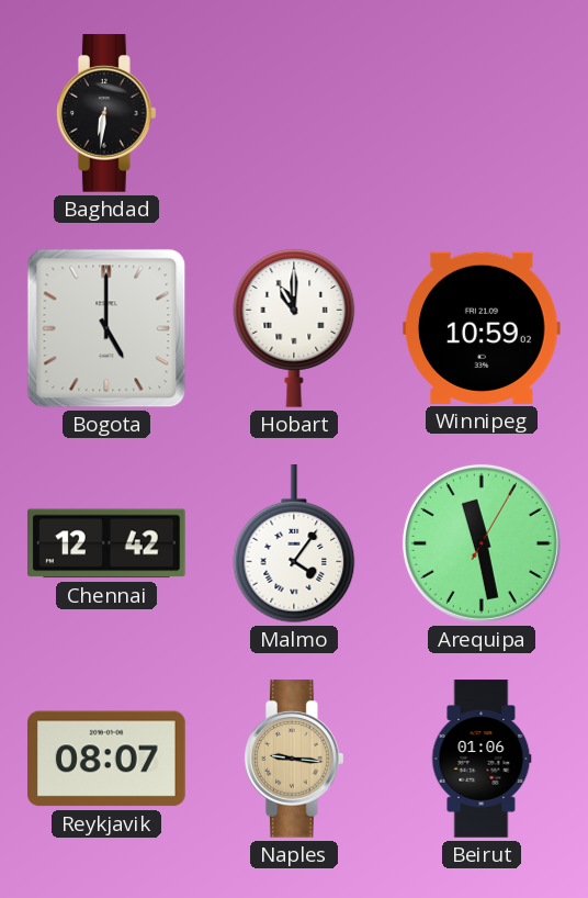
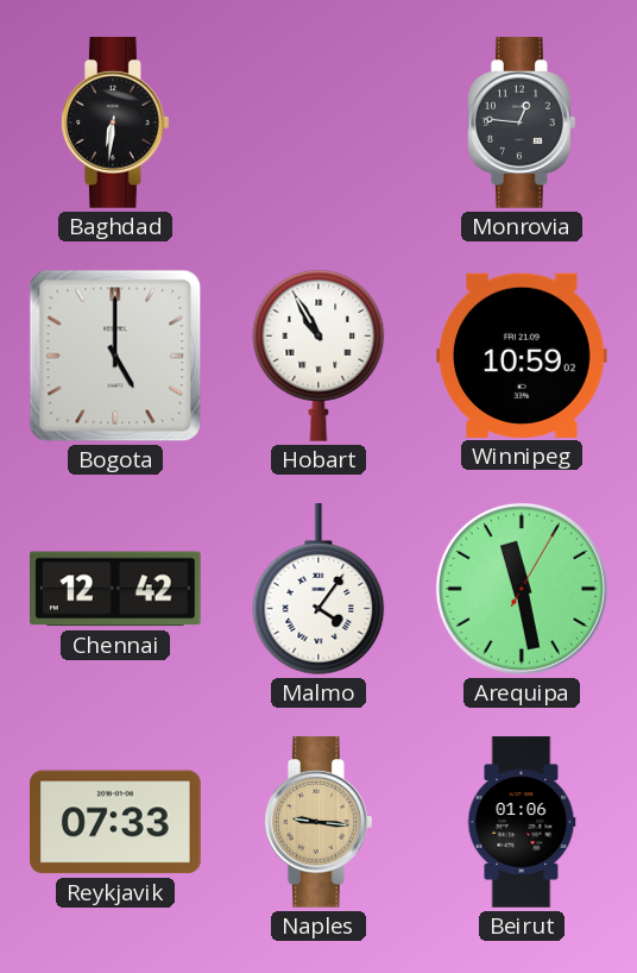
Monrovia: none -> 12:46 (523, 123)
Hobart: 11:00 -> 10:55 (318, 356)
Reykjavik: 08:07 -> 07:33 (116, 822)
